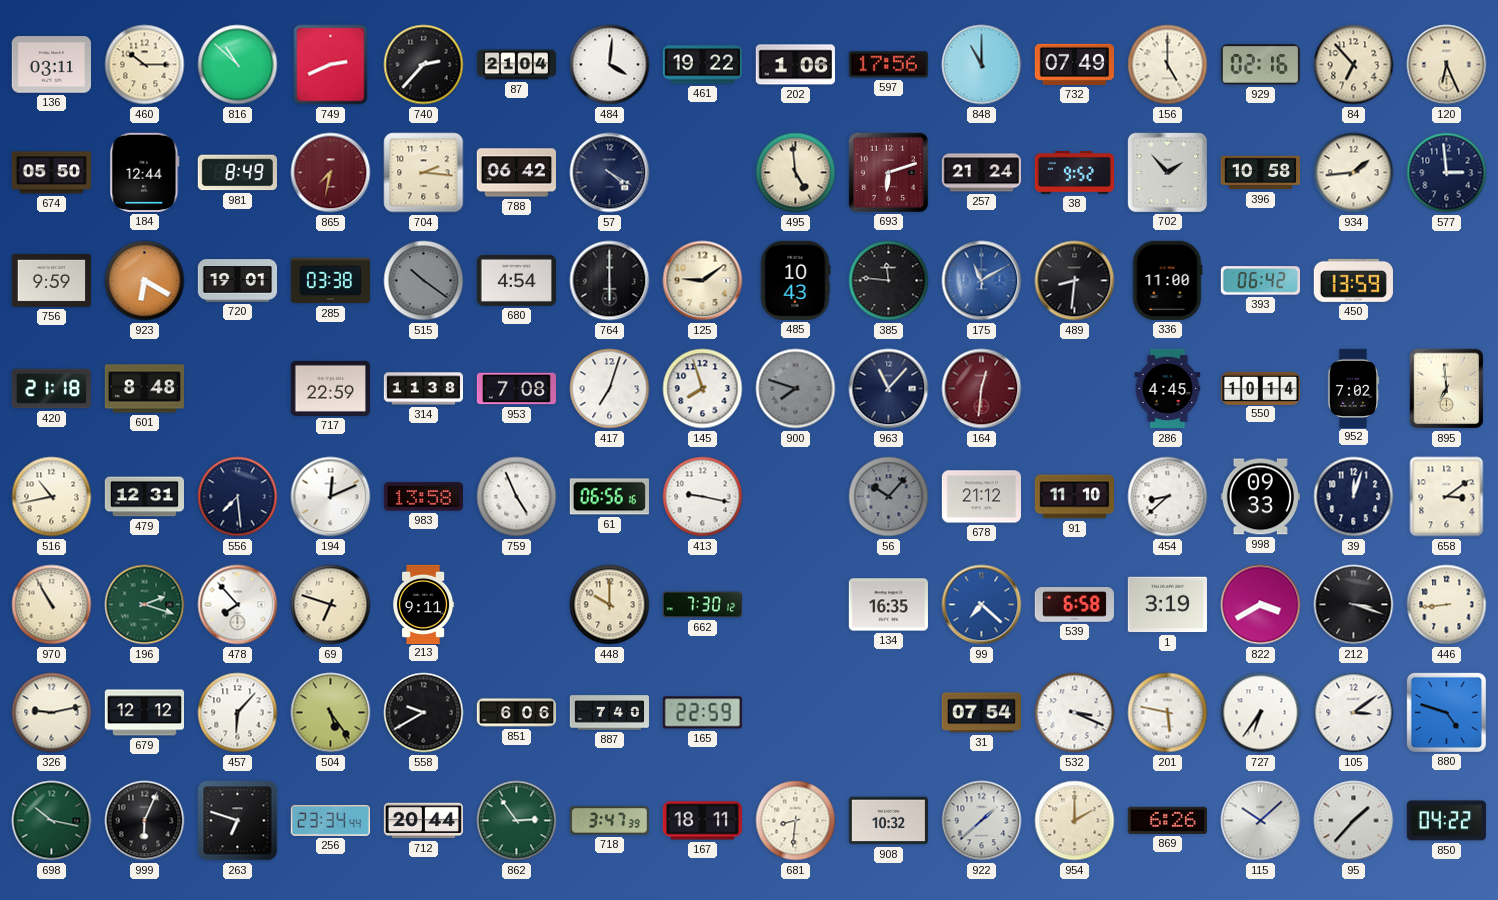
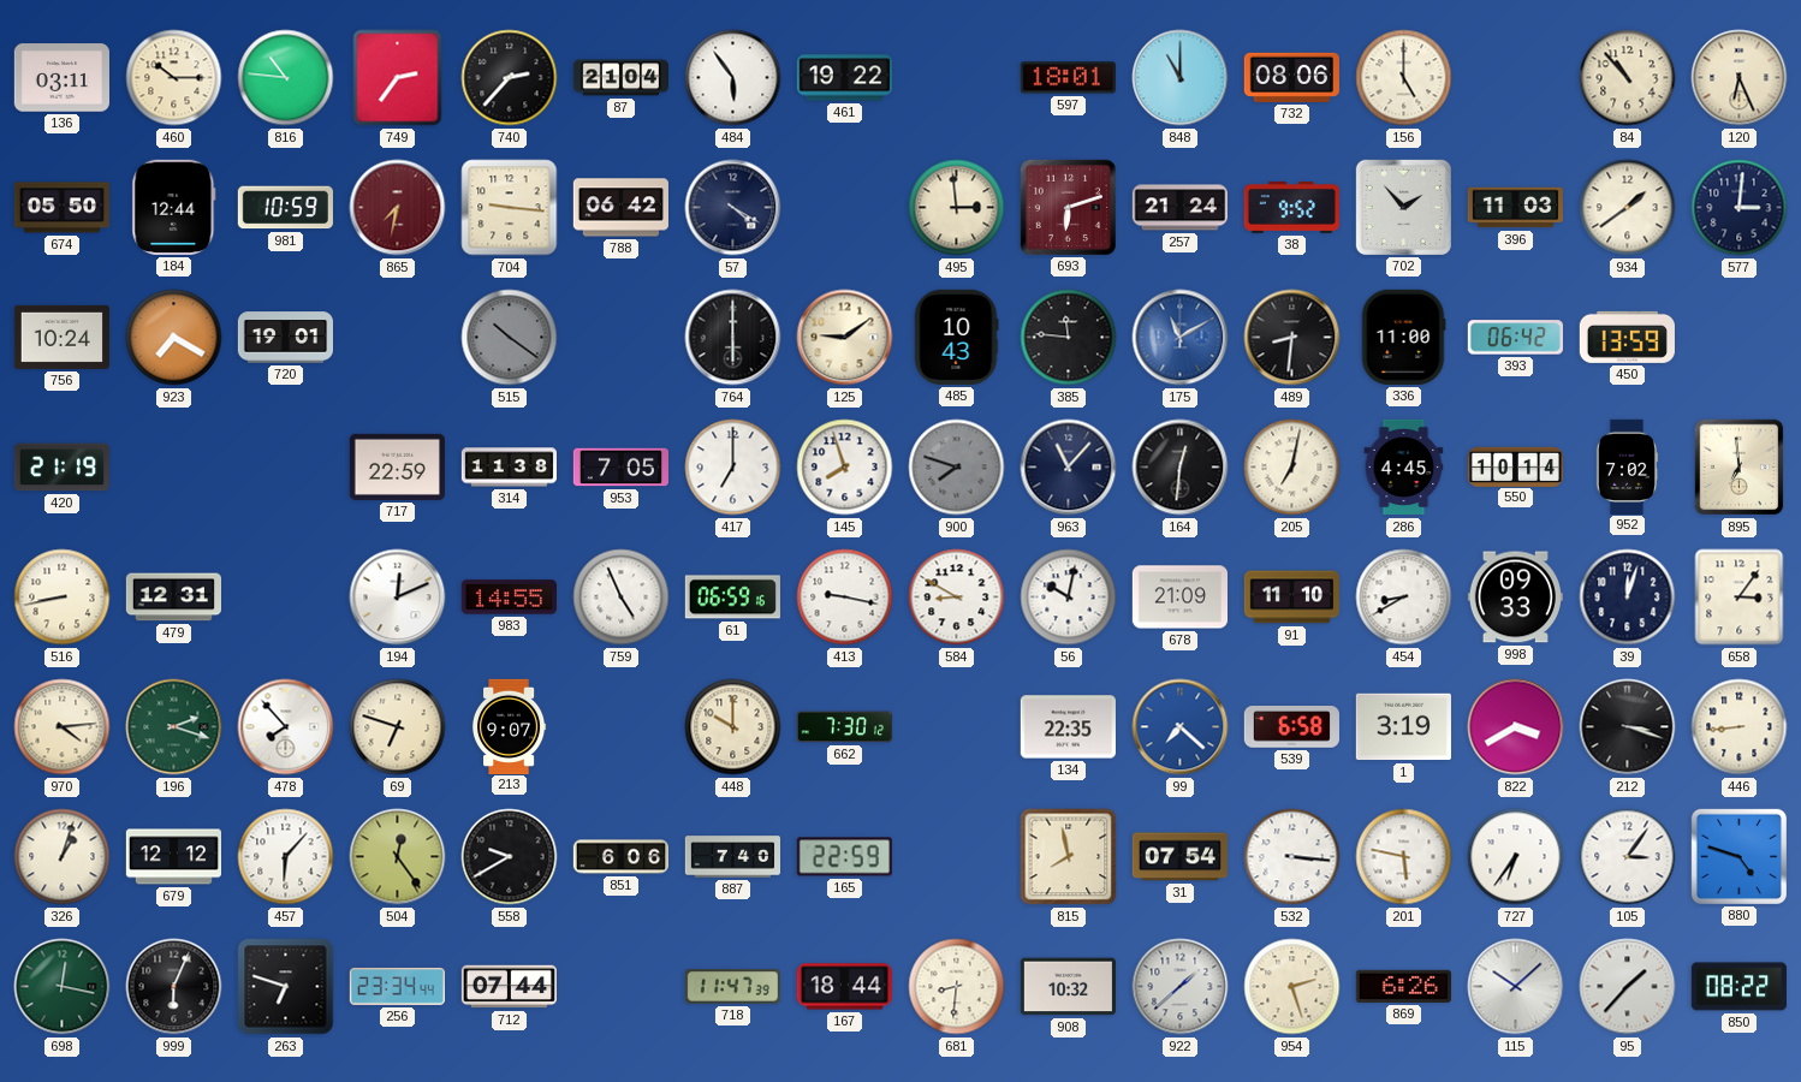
816: 10:52 -> 10:46 (286, 78)
749: 2:41 -> 2:36 (398, 78)
484: 4:01 -> 5:54 (733, 78)
202: 1:06 -> none (795, 65)
597: 17:56 -> 18:01 (1068, 78)
732: 07:49 -> 08:06 (1291, 77)
929: 02:16 -> none (1260, 65)
84: 6:53 -> 10:53 (1628, 78)
981: 8:49 -> 10:59 (285, 208)
704: 2:16 -> 9:16 (510, 208)
495: 4:59 -> 2:59 (957, 208)
396: 10:58 -> 11:03 (1515, 208)
934: 1:44 -> 1:39 (1628, 208)
577: 2:59 -> 3:01 (1740, 208)
756: 9:59 -> 10:24 (61, 337)
923: 6:20 -> 7:20 (174, 338)
285: 03:38 -> none (330, 281)
680: 4:54 -> none (516, 280)
420: 21:18 -> 21:19 (61, 468)
601: 8:48 -> none (144, 389)
953: 7:08 -> 7:05 (620, 468)
417: 7:03 -> 7:00 (733, 468)
164 dial: burgundy -> black (1181, 468)
205: none -> 7:02 (1292, 468)
516: 10:43 -> 8:43 (63, 598)
556: 7:29 -> none (238, 497)
983: 13:58 -> 14:55 (509, 598)
61: 06:56 -> 06:59 (732, 598)
584: none -> 8:50 (957, 598)
56: 10:07 -> 10:02 (1069, 598)
56 dial: grey -> white (1069, 598)
678: 21:12 -> 21:09 (1179, 598)
454: 8:38 -> 8:40 (1404, 598)
658: 3:09 -> 3:06 (1740, 598)
970: 10:55 -> 4:14 (63, 727)
213: 9:11 -> 9:07 (509, 726)
134: 16:35 -> 22:35 (1068, 727)
326: 9:13 -> 1:03 (63, 857)
504: 5:24 -> 12:24 (398, 857)
815: none -> 7:58 (1069, 857)
532: 3:19 -> 3:16 (1292, 857)
105: 3:09 -> 3:06 (1628, 857)
698: 10:17 -> 12:17 (63, 987)
712: 20:44 -> 07:44 (509, 987)
862: 2:54 -> none (517, 821)
718: 3:47 -> 11:47 (732, 987)
167: 18:11 -> 18:44 (844, 987)
954: 2:00 -> 2:27 (1292, 987)
850: 04:22 -> 08:22 (1738, 987)
